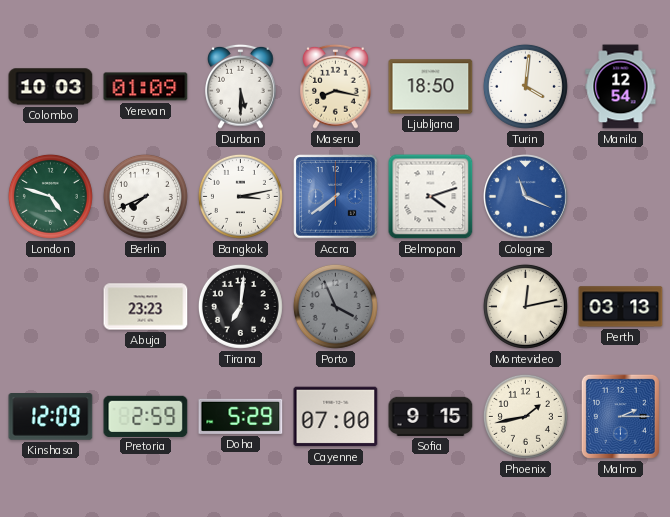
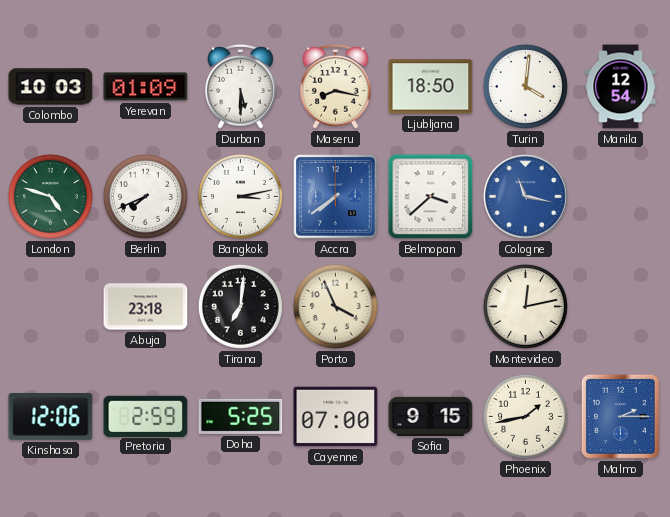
Belmopan: 4:12 -> 3:38 (431, 197)
Cologne: 11:19 -> 11:17 (526, 197)
Abuja: 23:23 -> 23:18 (146, 307)
Porto dial: grey -> cream (335, 306)
Perth: 03:13 -> none (621, 307)
Kinshasa: 12:09 -> 12:06 (51, 417)
Doha: 5:29 -> 5:25 (241, 416)
